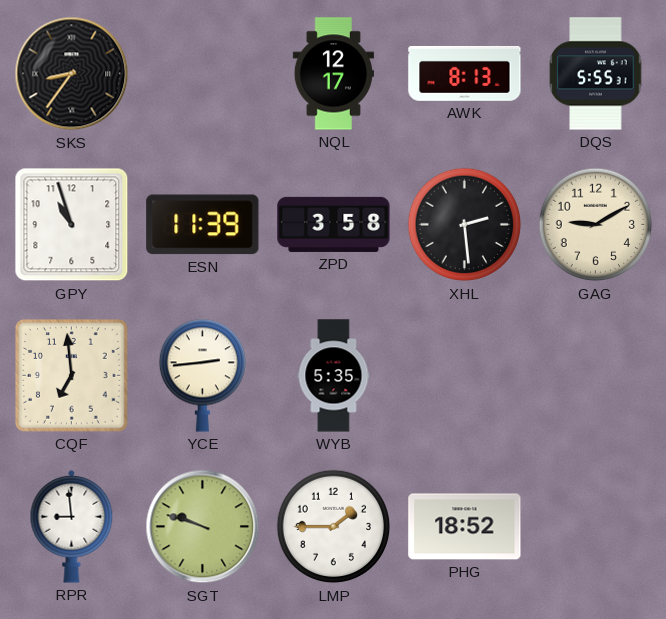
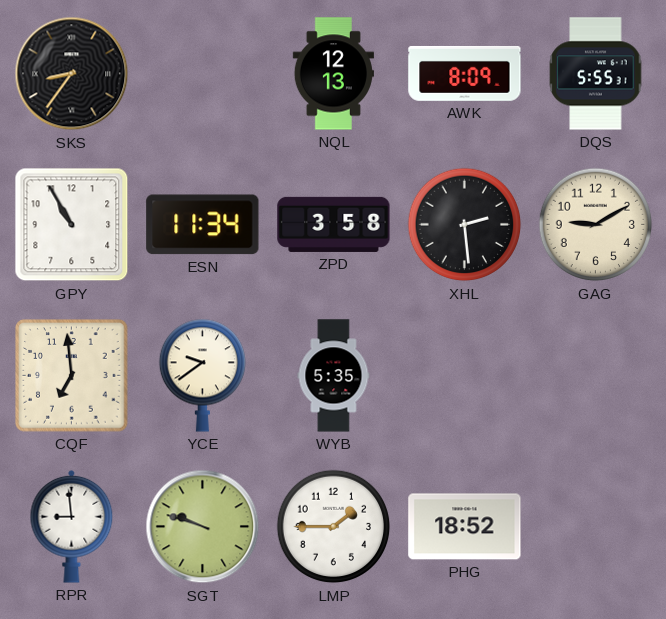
NQL: 12:17 -> 12:13 (333, 74)
AWK: 8:13 -> 8:09 (465, 74)
GPY: 10:57 -> 10:55 (72, 225)
ESN: 11:39 -> 11:34 (203, 225)
YCE: 2:44 -> 9:39 (202, 375)
